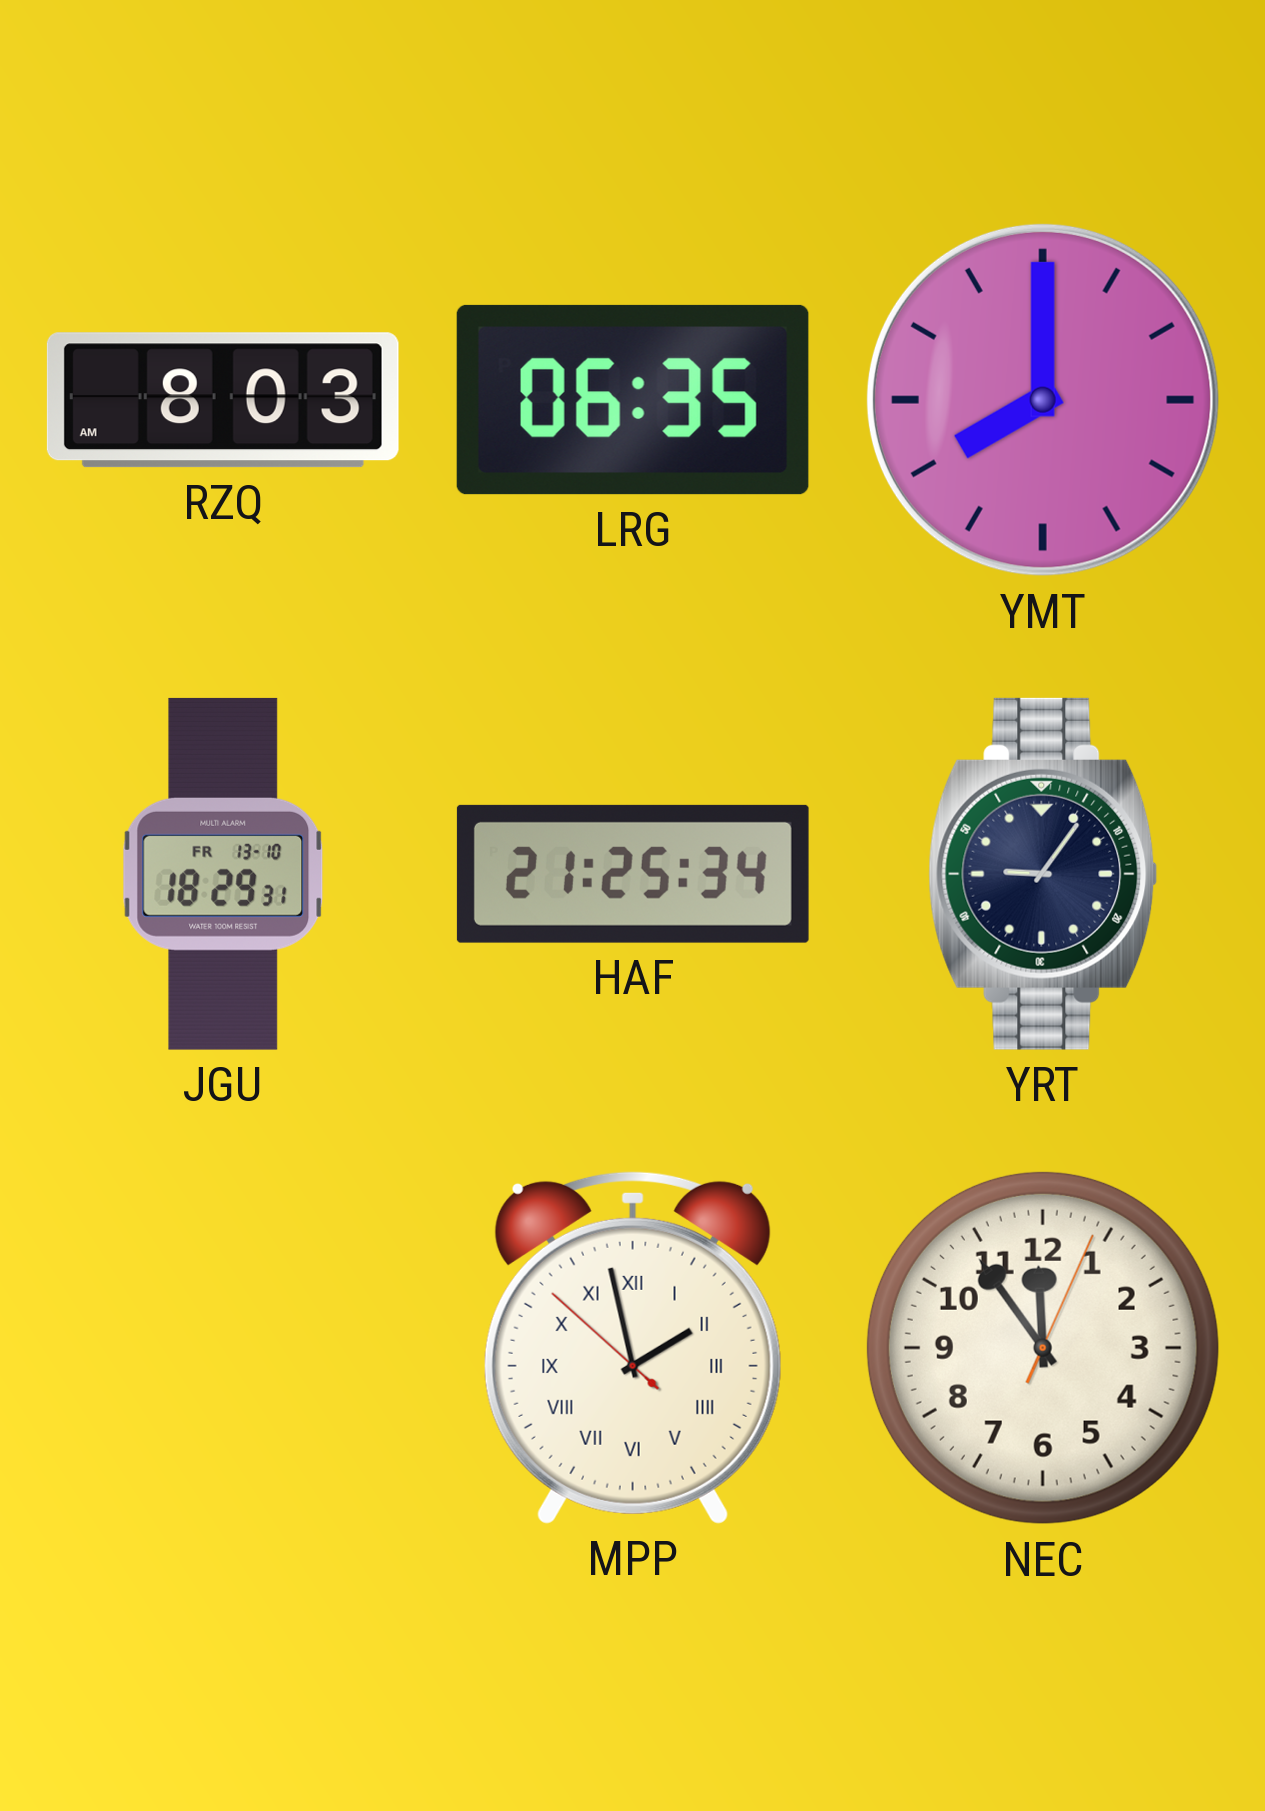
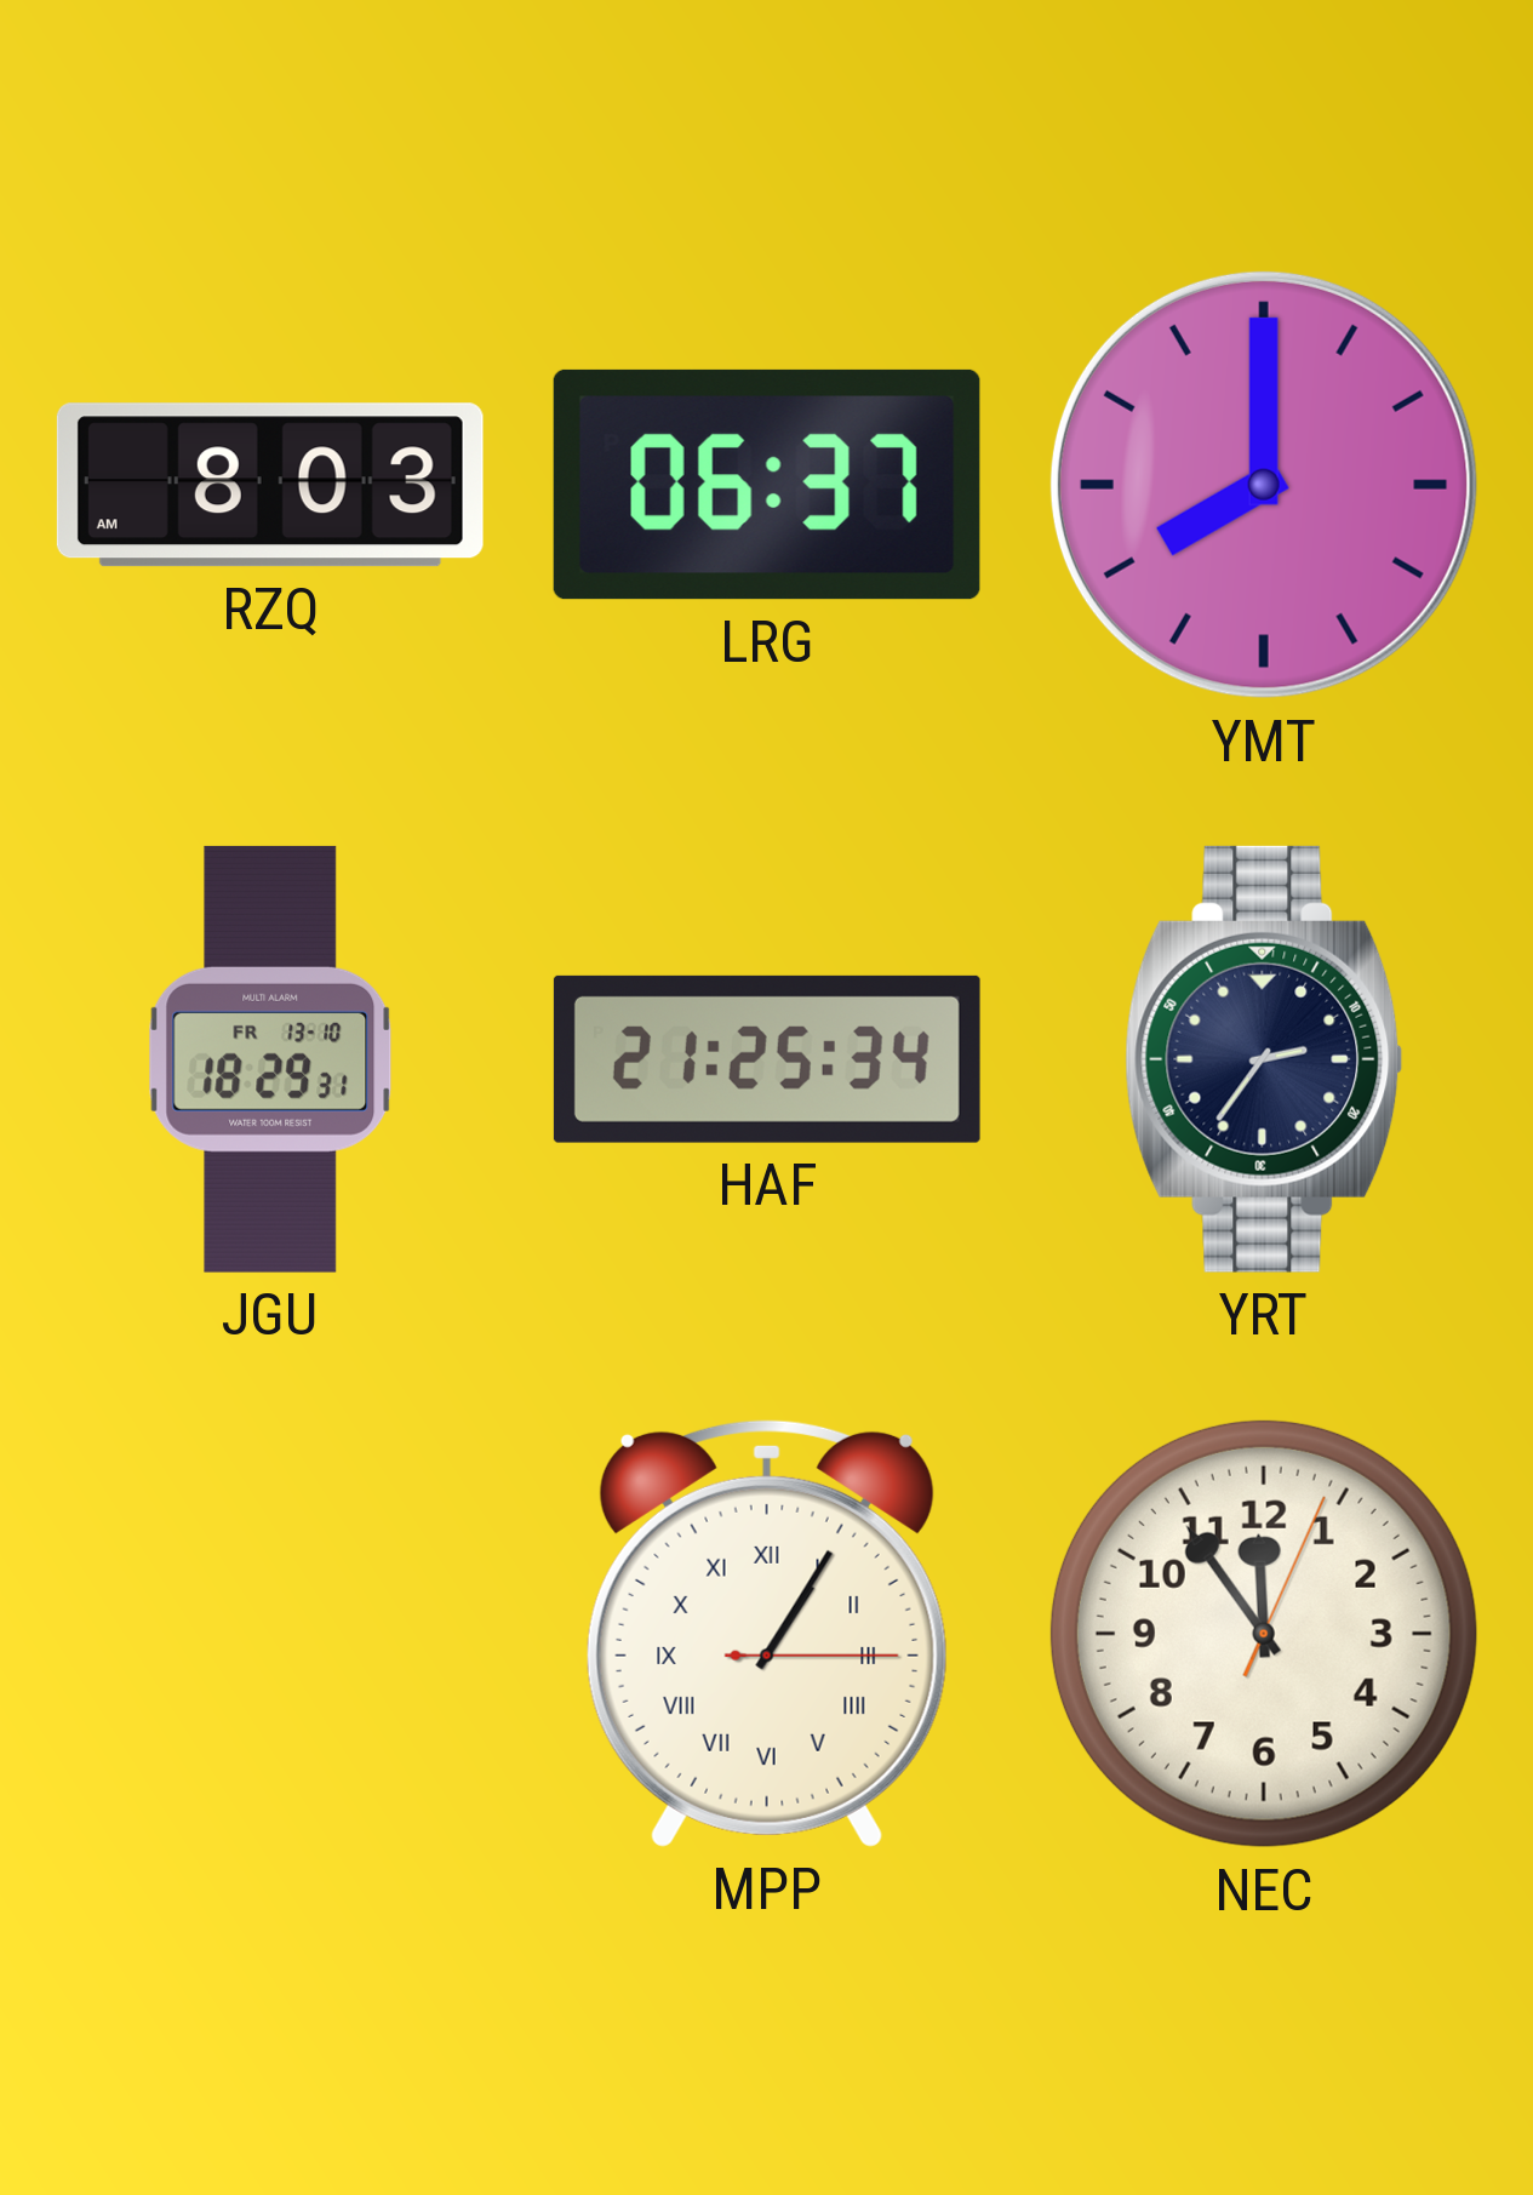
LRG: 06:35 -> 06:37 (767, 485)
YRT: 9:06 -> 2:36 (1264, 1059)
MPP: 1:57 -> 1:05 (767, 1633)
